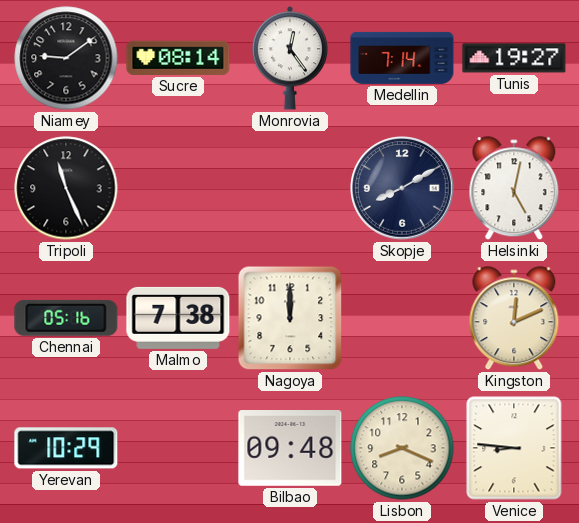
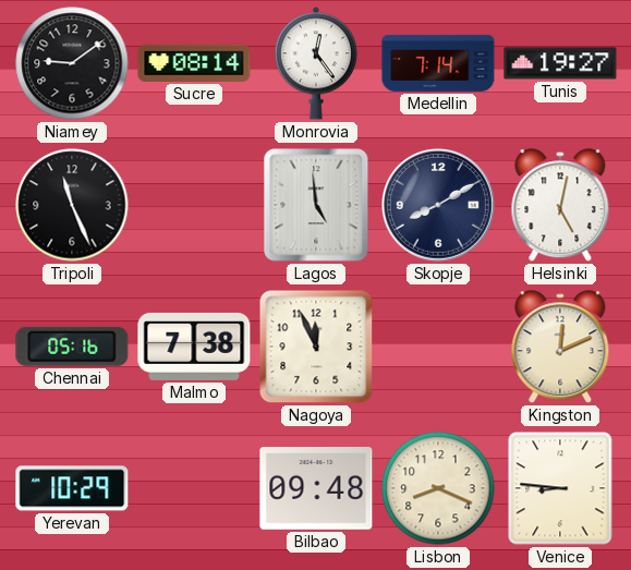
Lagos: none -> 4:59 (316, 205)
Nagoya: 12:00 -> 11:56 (316, 347)
